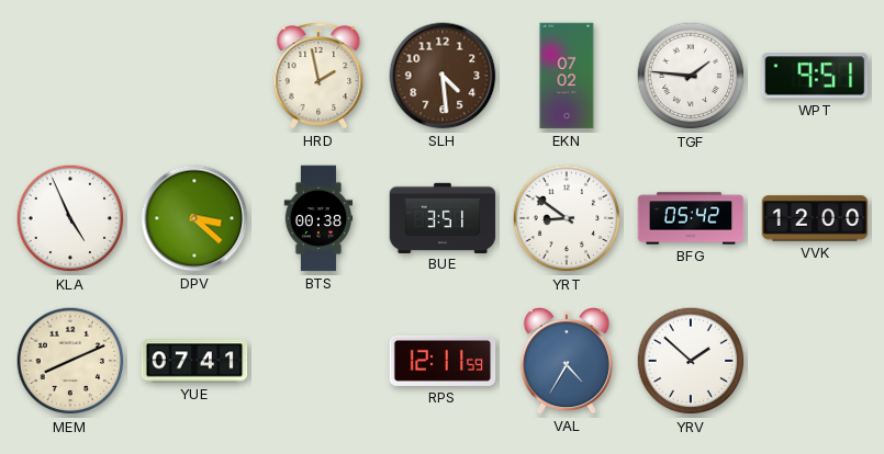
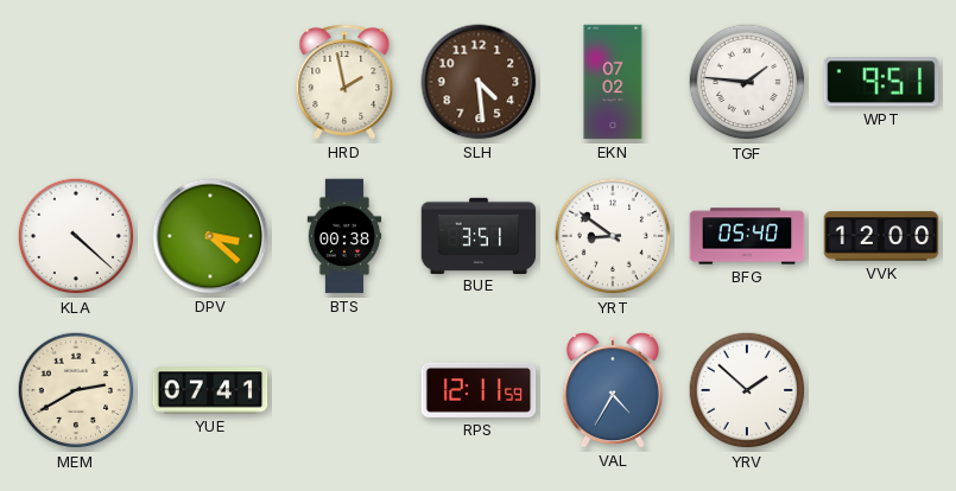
KLA: 4:56 -> 4:22 (76, 236)
BFG: 05:42 -> 05:40 (747, 236)
MEM: 8:11 -> 2:40 (76, 390)
